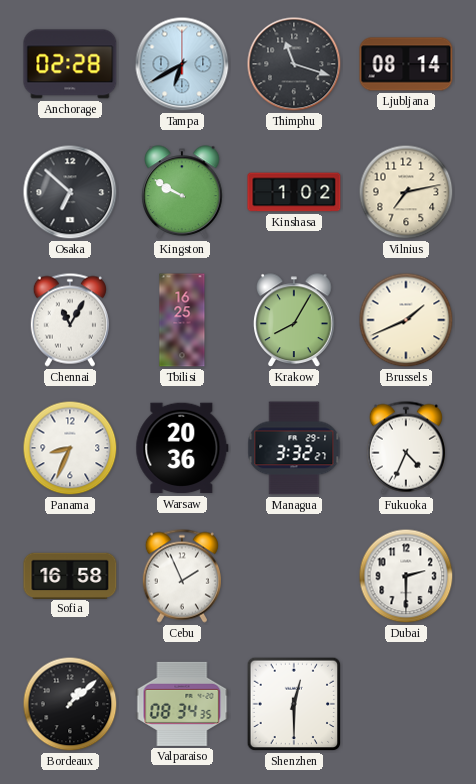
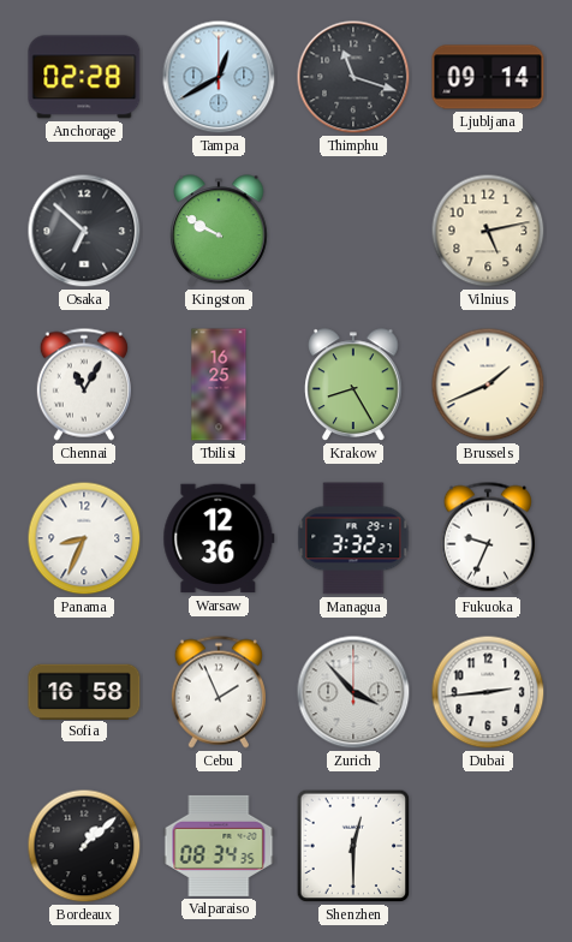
Tampa: 6:40 -> 12:40 (219, 77)
Ljubljana: 08:14 -> 09:14 (488, 77)
Kinshasa: 1:02 -> none (294, 192)
Vilnius: 7:13 -> 5:13 (488, 231)
Krakow: 8:05 -> 8:25 (353, 386)
Warsaw: 20:36 -> 12:36 (219, 538)
Fukuoka: 4:34 -> 9:34 (488, 538)
Zurich: none -> 3:53 (353, 692)
Dubai: 2:30 -> 2:44 (488, 692)
